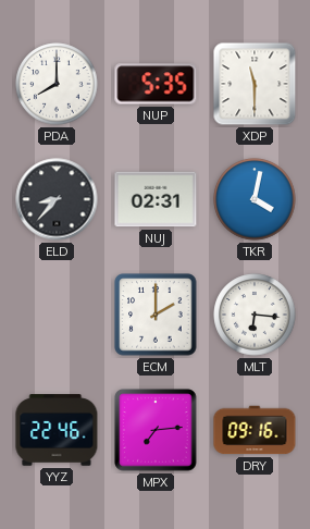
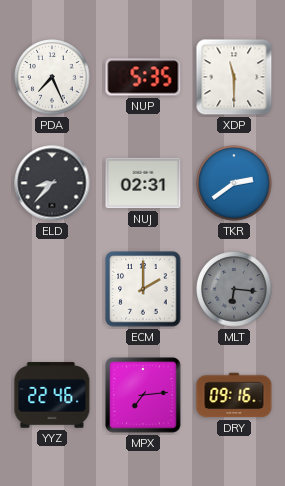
PDA: 8:00 -> 7:26 (52, 77)
TKR: 4:02 -> 2:39 (234, 183)
MLT dial: white -> grey (234, 289)
